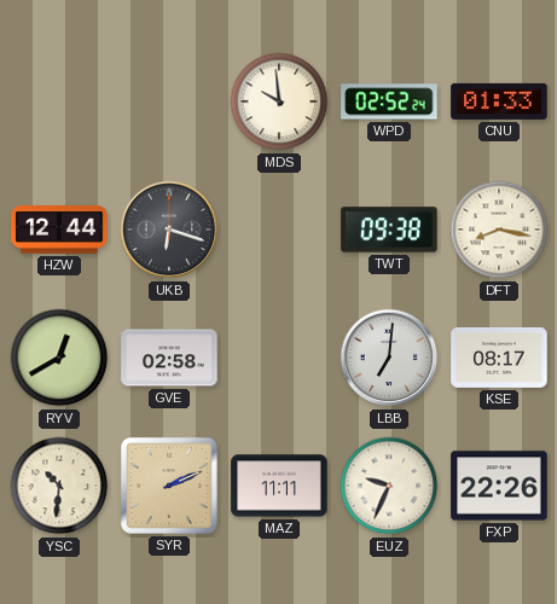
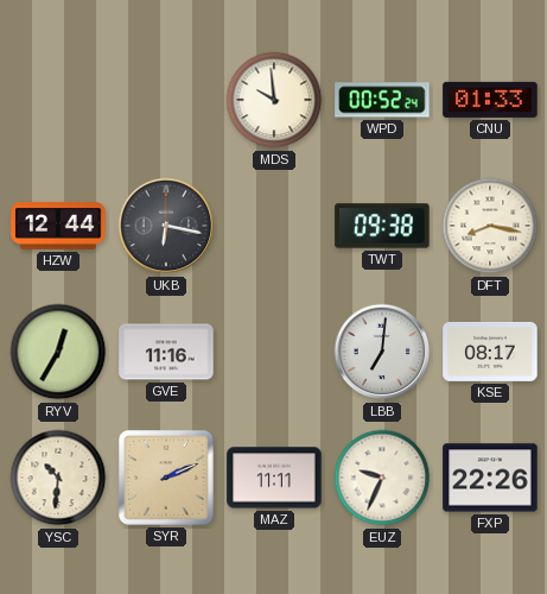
WPD: 02:52 -> 00:52 (382, 100)
UKB: 6:18 -> 6:17 (166, 226)
RYV: 12:40 -> 12:35 (58, 352)
GVE: 02:58 -> 11:16 (166, 352)
